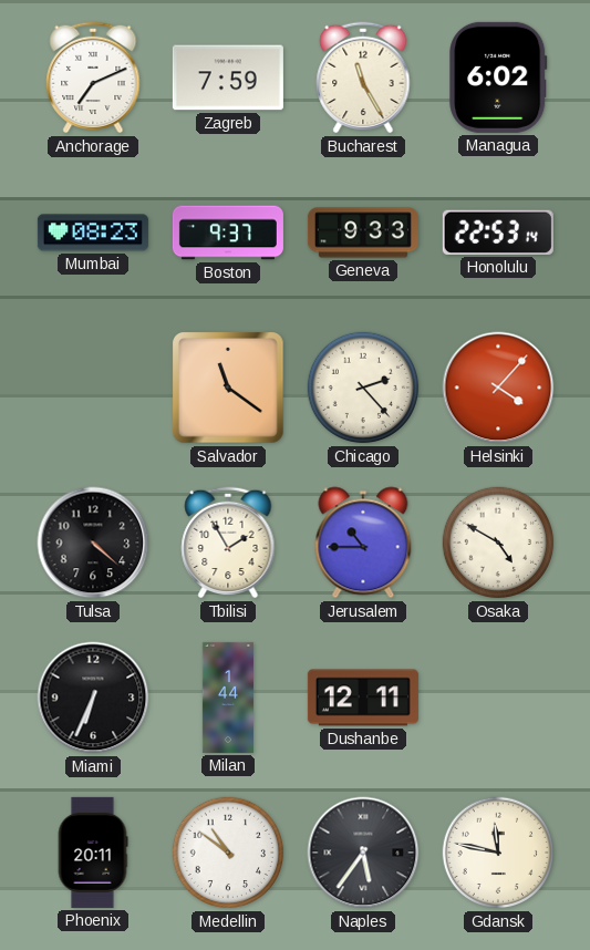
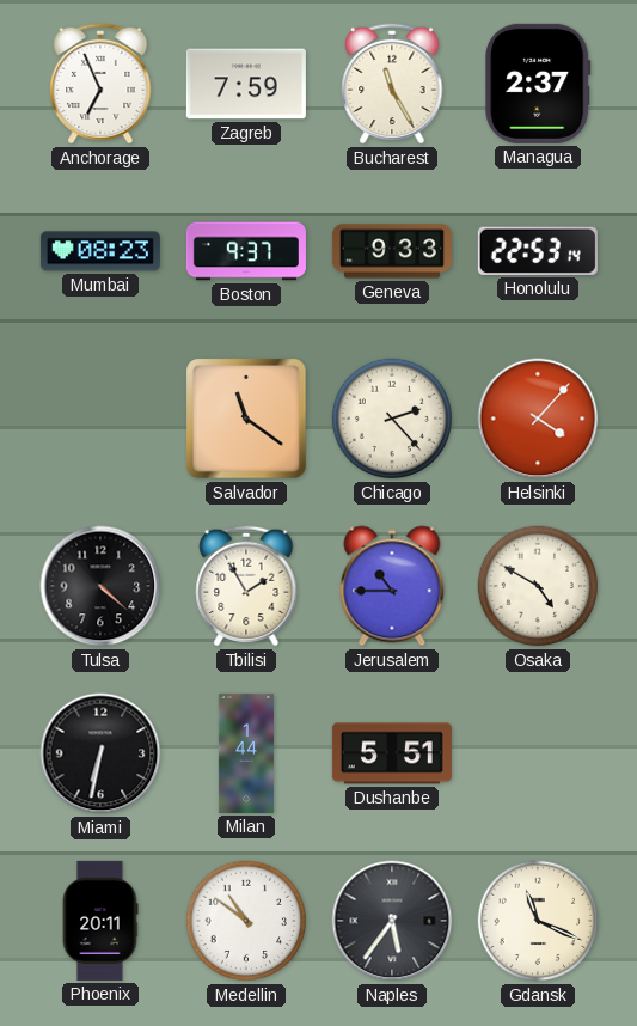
Anchorage: 7:11 -> 6:56 (100, 84)
Managua: 6:02 -> 2:37 (538, 84)
Miami: 6:34 -> 6:32 (100, 753)
Dushanbe: 12:11 -> 5:51 (392, 753)
Gdansk: 11:47 -> 11:19 (538, 921)
